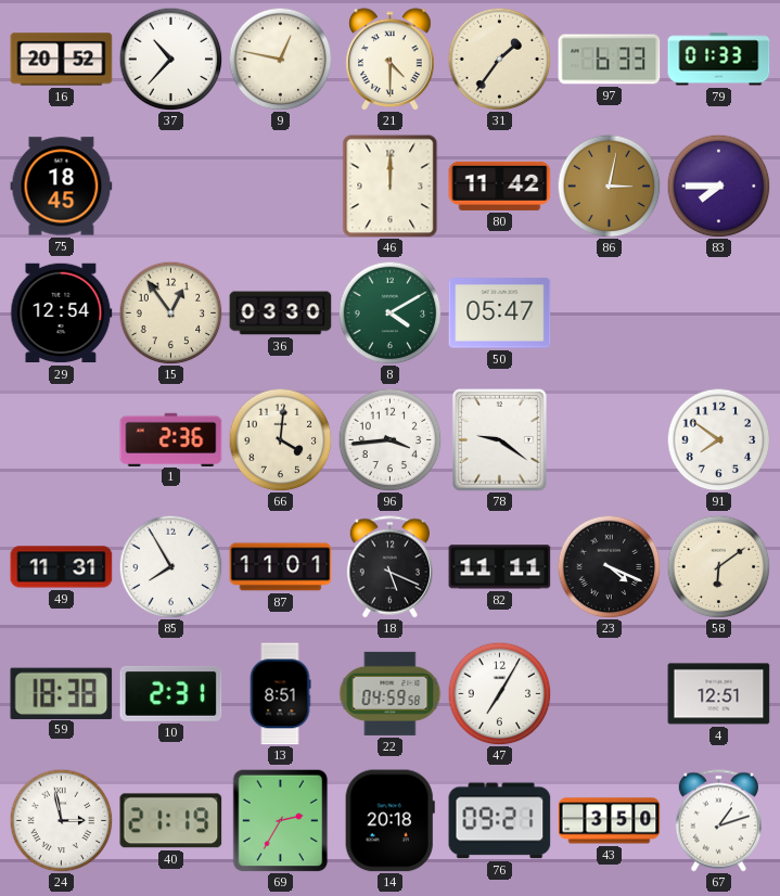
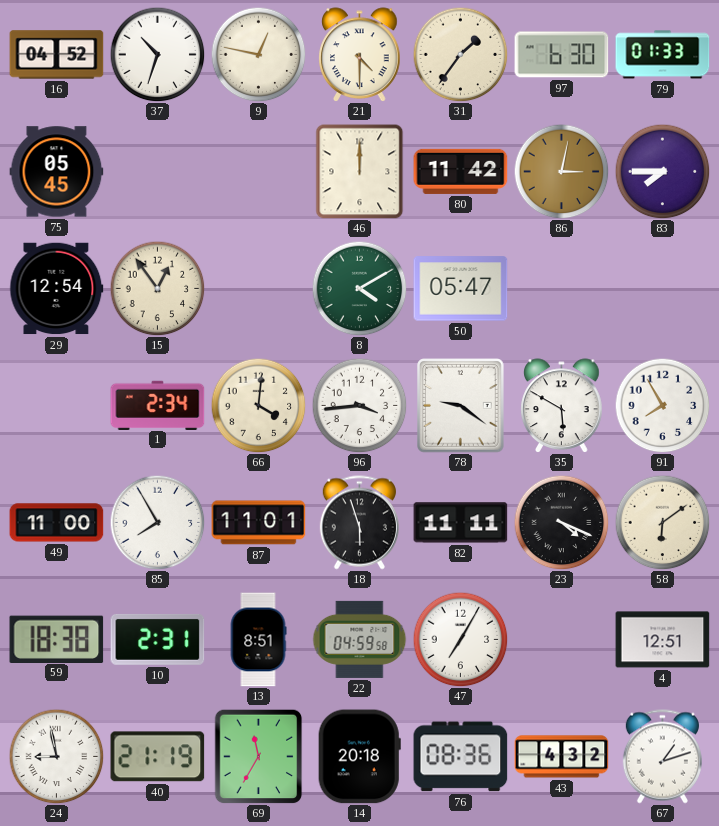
16: 20:52 -> 04:52 (57, 55)
37: 10:37 -> 10:33 (157, 54)
97: 6:33 -> 6:30 (562, 55)
75: 18:45 -> 05:45 (57, 172)
36: 03:30 -> none (281, 313)
1: 2:36 -> 2:34 (158, 405)
35: none -> 5:50 (562, 406)
91: 7:51 -> 7:55 (662, 405)
49: 11:31 -> 11:00 (57, 523)
18: 5:19 -> 5:57 (359, 523)
24: 2:58 -> 8:58 (56, 756)
69: 2:35 -> 11:35 (259, 756)
76: 09:21 -> 08:36 (461, 757)
43: 3:50 -> 4:32 (562, 757)
